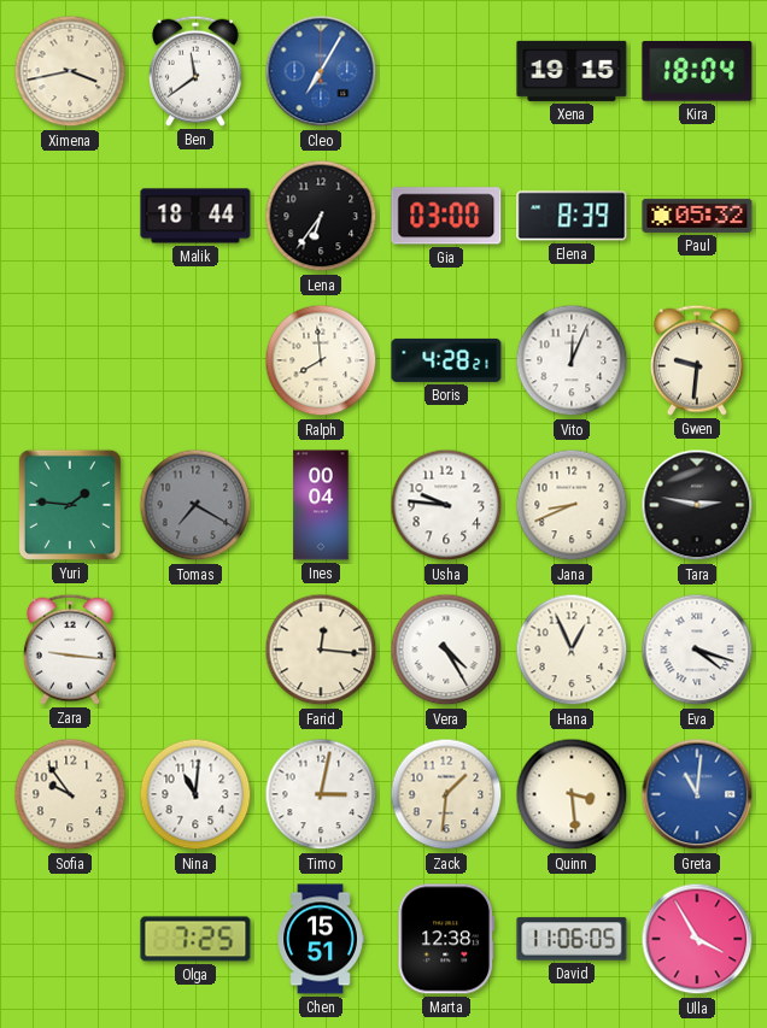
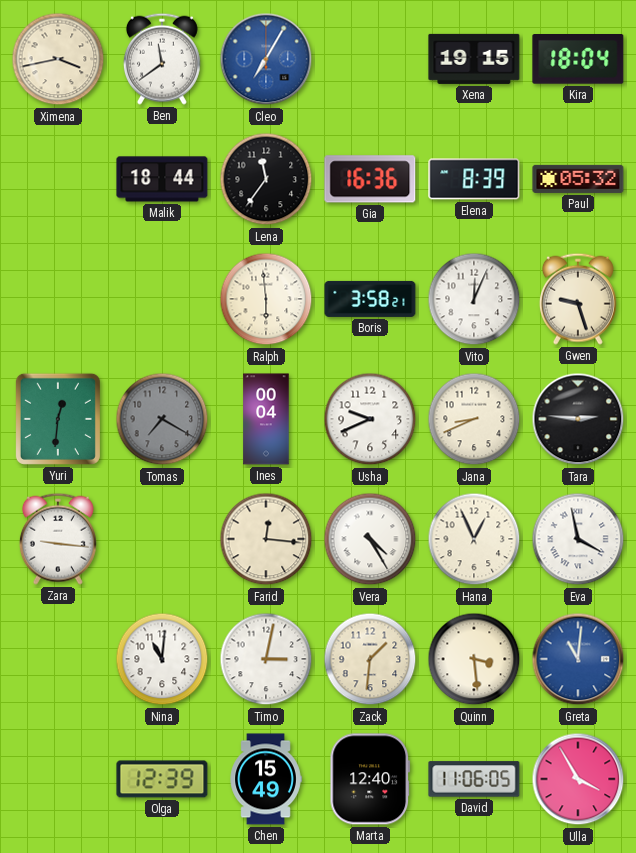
Lena: 6:36 -> 11:36 (266, 179)
Gia: 03:00 -> 16:36 (370, 179)
Ralph: 7:59 -> 5:59 (266, 299)
Boris: 4:28 -> 3:58 (370, 299)
Gwen: 9:31 -> 9:27 (578, 299)
Yuri: 1:46 -> 12:31 (58, 419)
Usha: 9:46 -> 9:41 (370, 419)
Tara: 2:47 -> 2:46 (578, 419)
Eva: 4:18 -> 3:58 (578, 539)
Sofia: 9:54 -> none (70, 794)
Olga: 7:25 -> 12:39 (162, 779)
Chen: 15:51 -> 15:49 (266, 779)
Marta: 12:38 -> 12:40 (370, 779)
